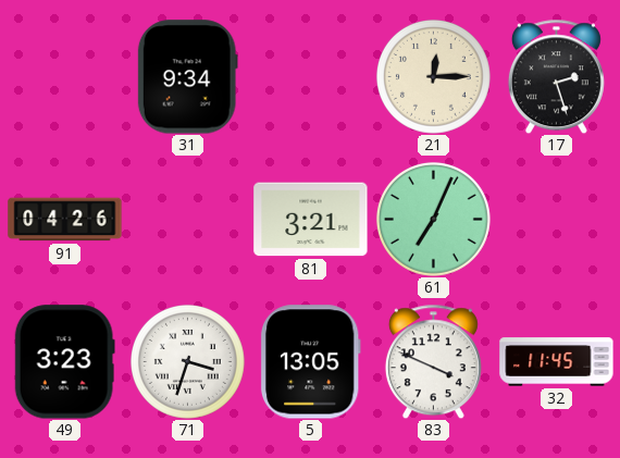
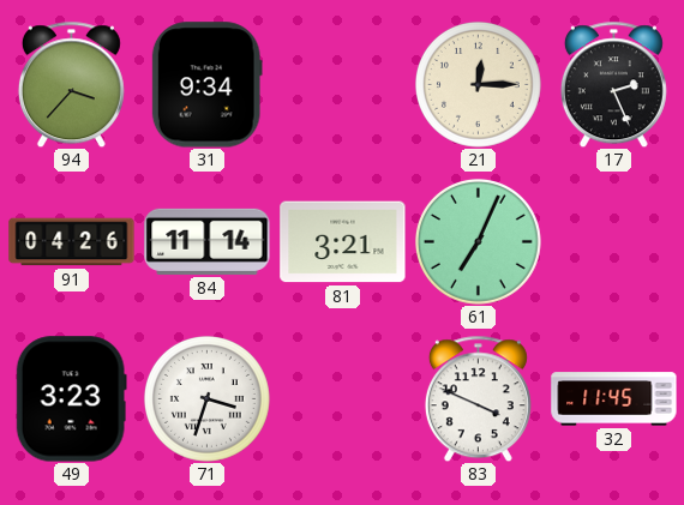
94: none -> 3:37 (71, 84)
17: 2:27 -> 2:26 (613, 84)
84: none -> 11:14 (208, 241)
5: 13:05 -> none (310, 362)
